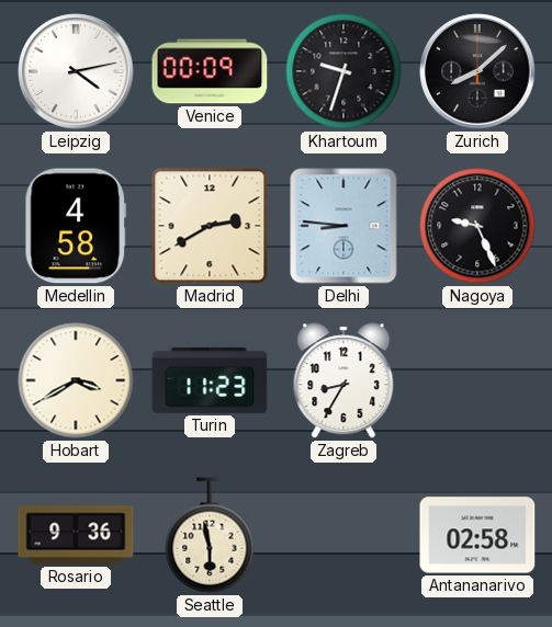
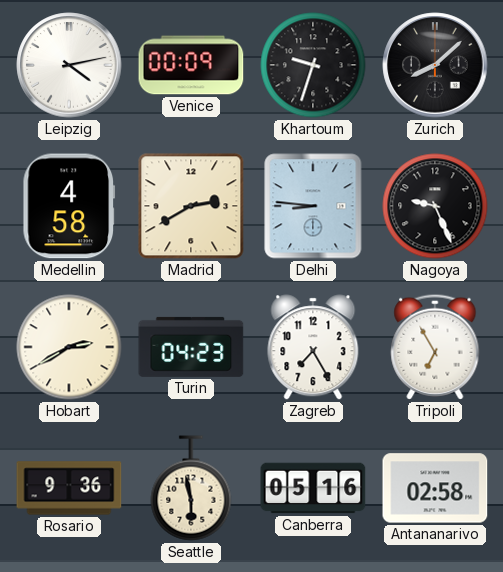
Hobart: 3:40 -> 2:40 (69, 347)
Turin: 11:23 -> 04:23 (191, 347)
Zagreb: 8:35 -> 7:25 (313, 347)
Tripoli: none -> 6:55 (435, 347)
Canberra: none -> 05:16 (313, 488)
